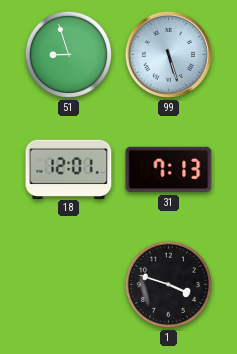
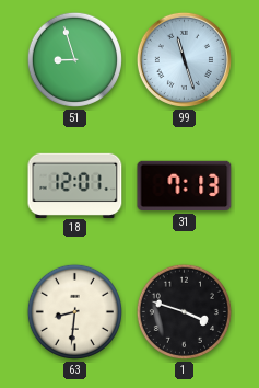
99: 5:27 -> 11:27 (184, 59)
63: none -> 8:31 (74, 311)
